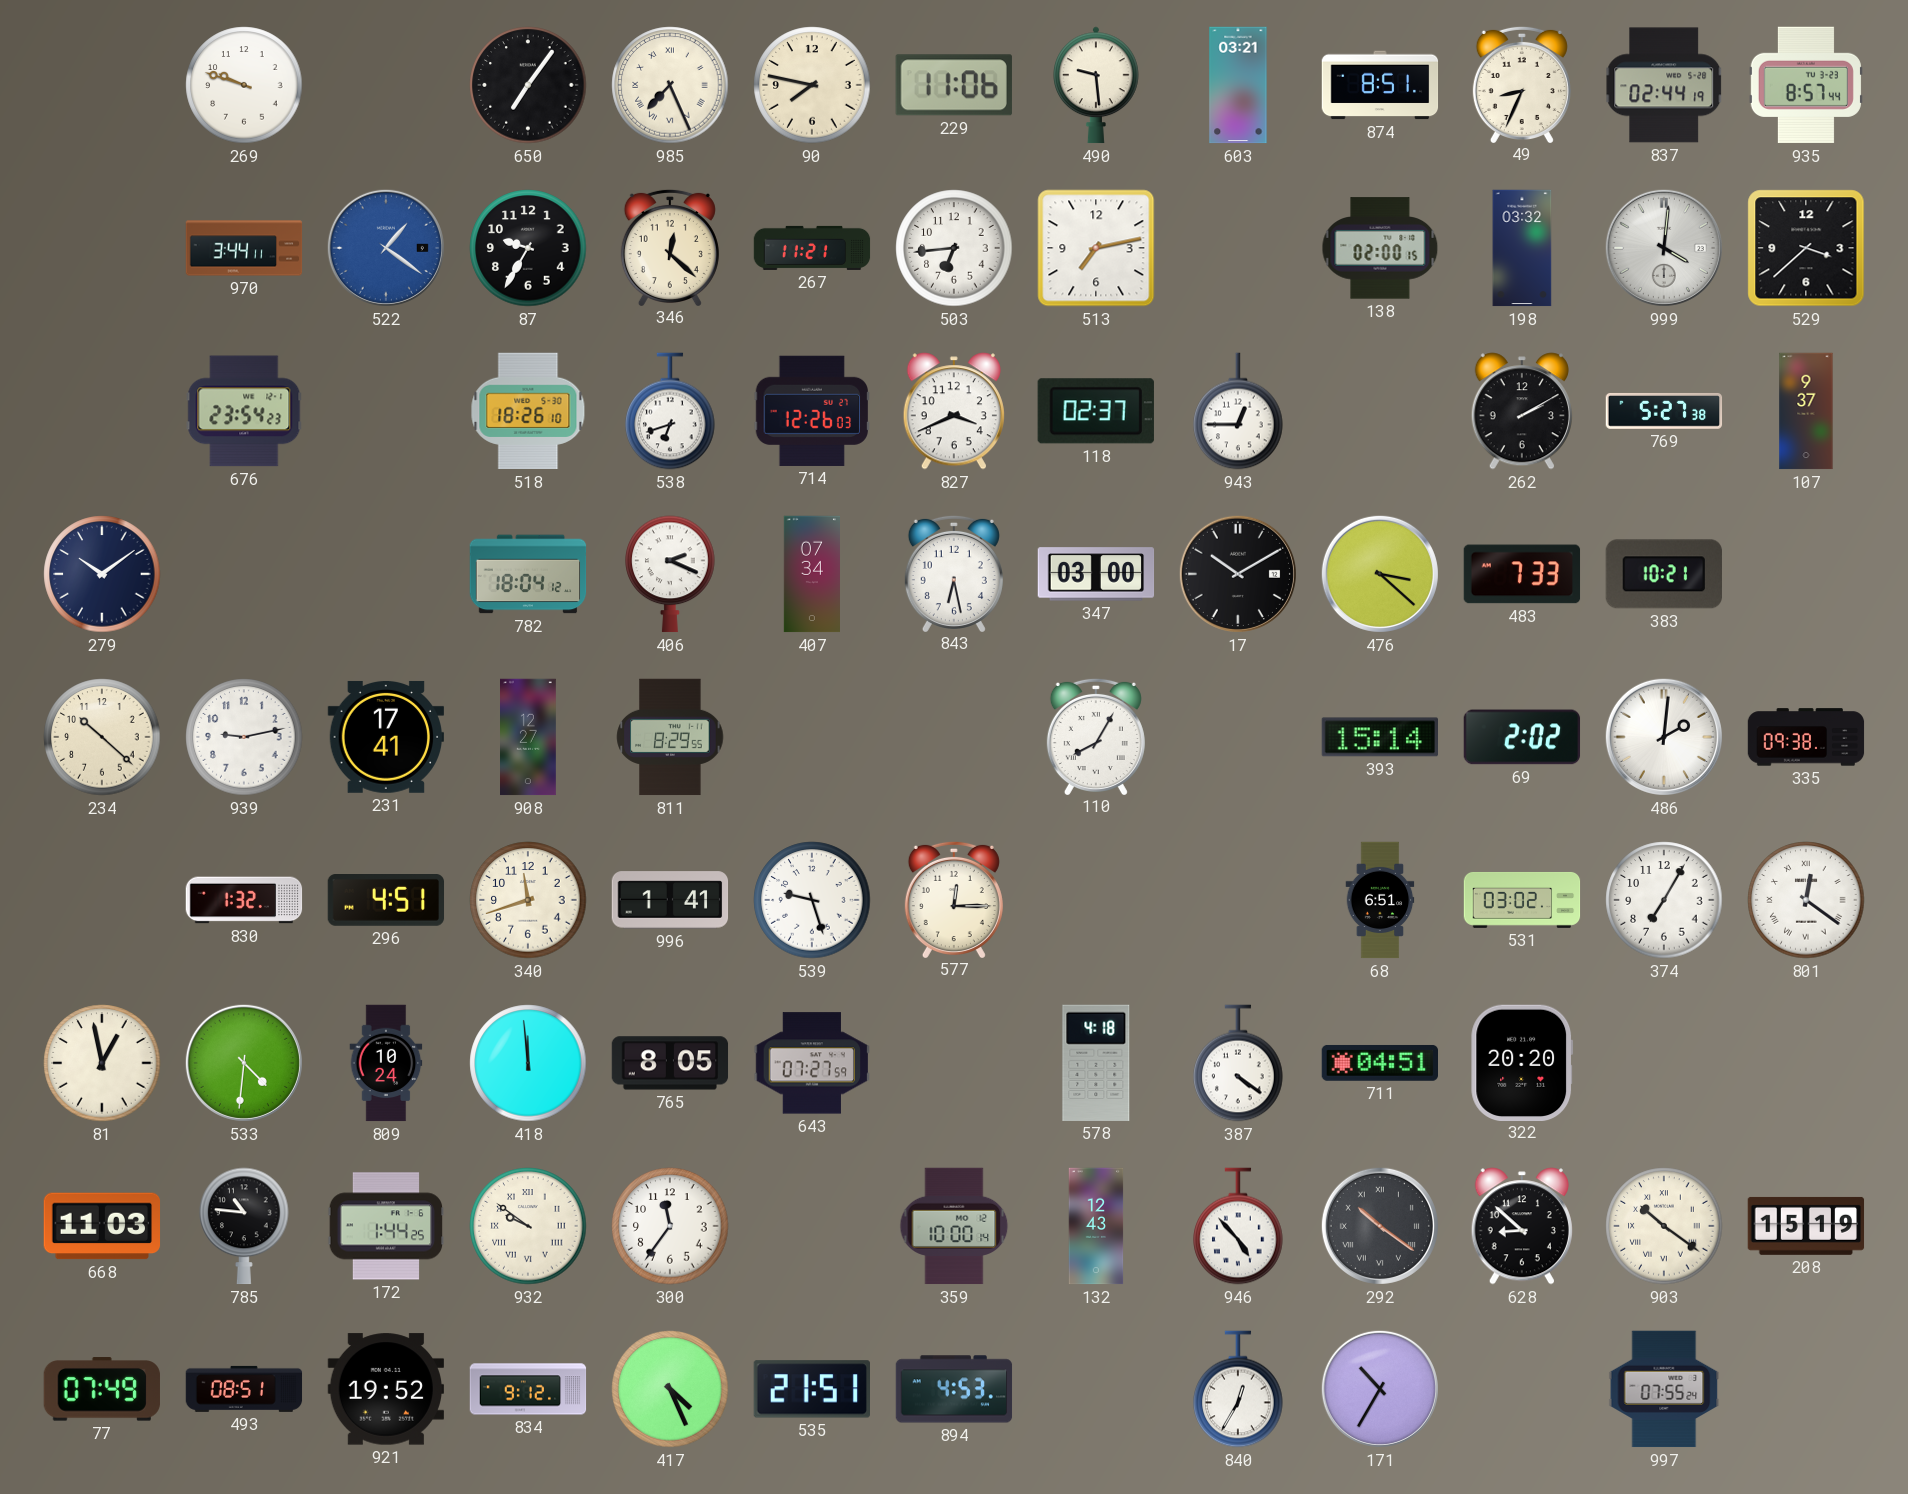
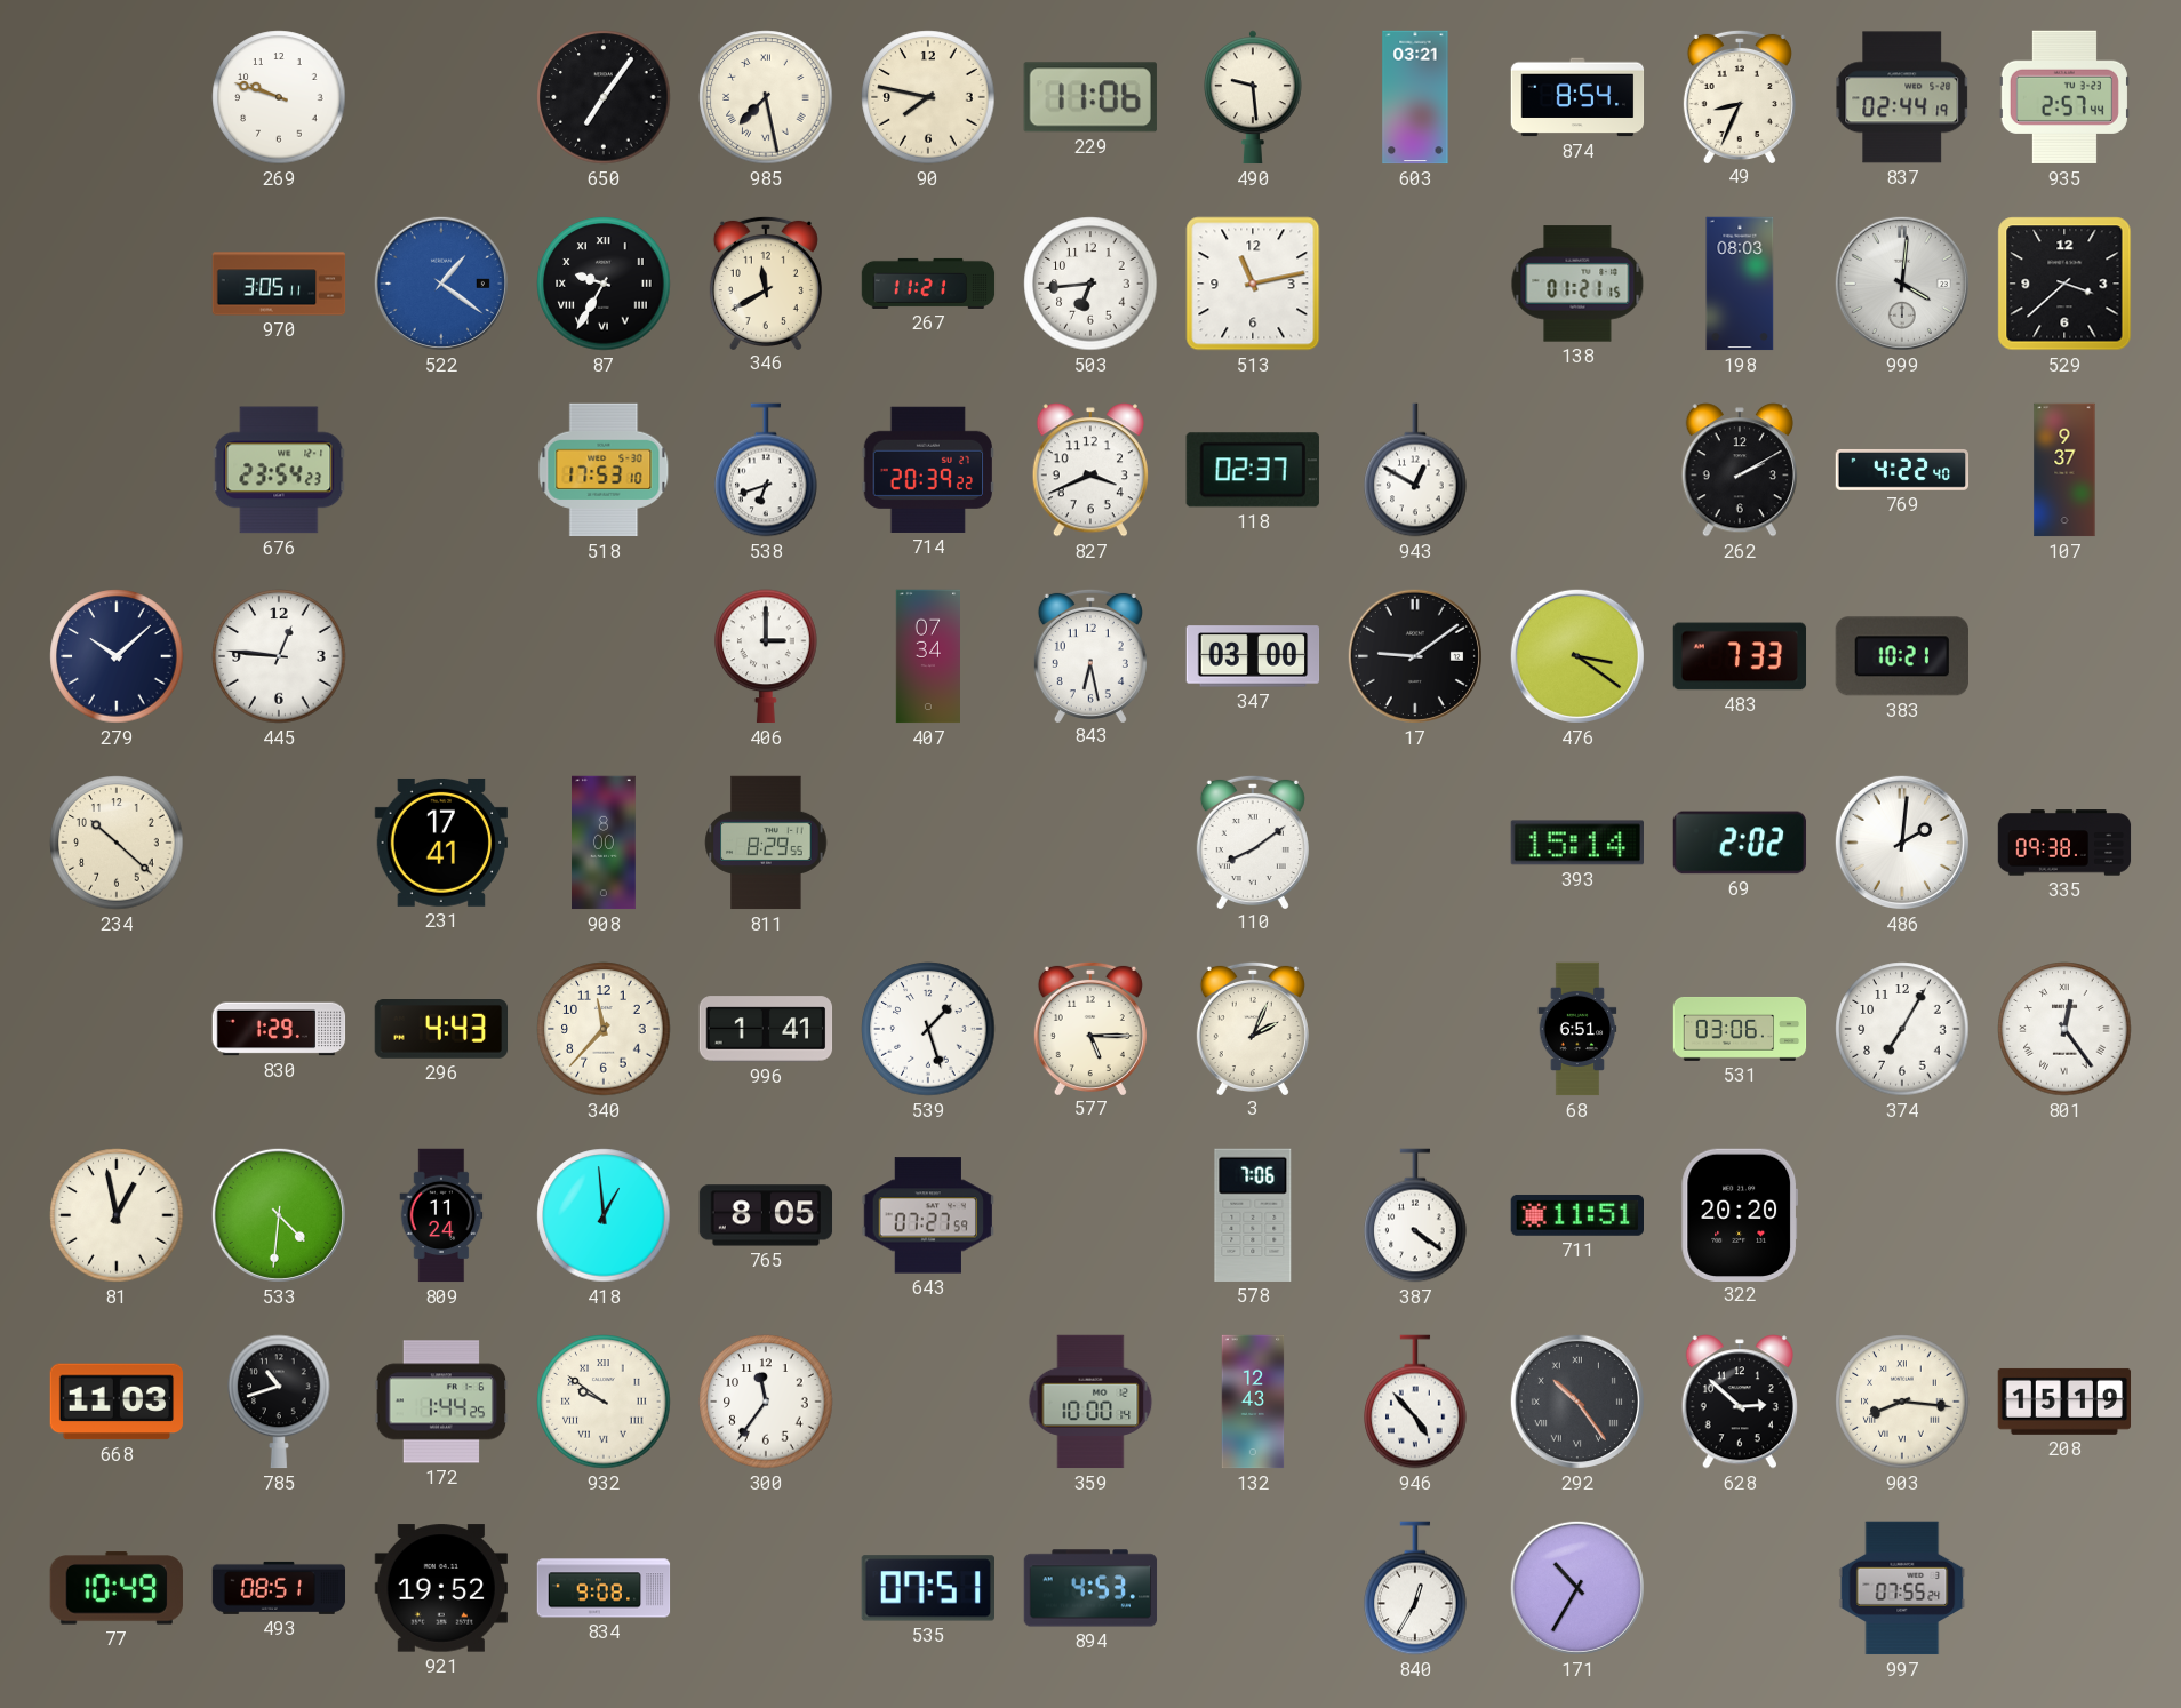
985: 7:26 -> 7:28 (766, 97)
874: 8:51 -> 8:54 (1577, 97)
935: 8:57 -> 2:57 (2064, 97)
970: 3:44 -> 3:05 (279, 284)
87 numerals: Arabic -> Roman (604, 284)
346: 12:22 -> 11:40 (766, 282)
513: 7:13 -> 11:13 (1253, 284)
138: 02:00 -> 01:21 (1577, 284)
198: 03:32 -> 08:03 (1740, 284)
518: 18:26 -> 17:53 (604, 470)
714: 12:26 -> 20:39 (927, 470)
943: 12:45 -> 12:50 (1415, 470)
769: 5:27 -> 4:22 (1902, 470)
279: 10:09 -> 10:08 (117, 656)
445: none -> 12:46 (279, 656)
782: 18:04 -> none (528, 574)
406: 2:19 -> 3:00 (766, 656)
17: 10:10 -> 9:09 (1415, 656)
476: 3:22 -> 3:21 (1577, 656)
939: 9:13 -> none (244, 737)
908: 12:27 -> 8:00 (605, 843)
110: 8:05 -> 8:09 (1253, 841)
830: 1:32 -> 1:29 (279, 1029)
296: 4:51 -> 4:43 (441, 1030)
340: 11:42 -> 11:37 (604, 1029)
539: 9:27 -> 1:27 (928, 1029)
577: 12:15 -> 5:15 (1090, 1028)
3: none -> 2:04 (1253, 1028)
531: 03:02 -> 03:06 (1740, 1029)
801: 12:21 -> 12:24 (2064, 1029)
809: 10:24 -> 11:24 (441, 1215)
418: 11:59 -> 12:59 (604, 1215)
578: 4:18 -> 7:06 (1253, 1215)
711: 04:51 -> 11:51 (1577, 1215)
785: 10:46 -> 10:42 (279, 1402)
292: 10:21 -> 10:24 (1577, 1402)
628: 8:52 -> 2:52 (1740, 1402)
903: 10:21 -> 8:16 (1902, 1402)
77: 07:49 -> 10:49 (117, 1588)
834: 9:12 -> 9:08 (604, 1588)
417: 4:26 -> none (670, 1389)
535: 21:51 -> 07:51 (927, 1588)
